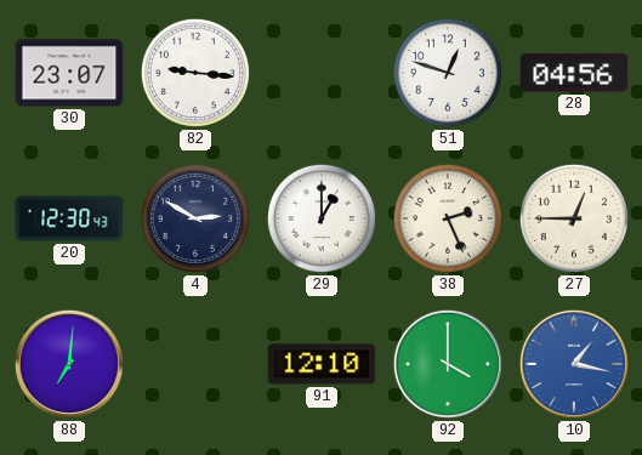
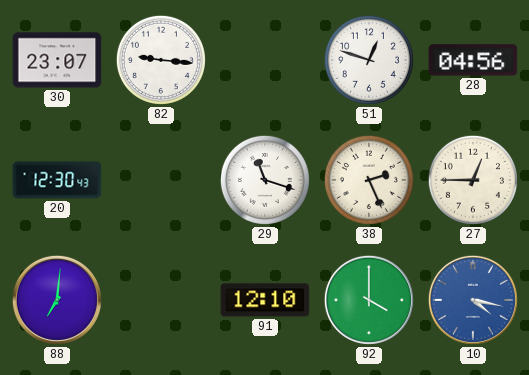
4: 2:50 -> none (195, 218)
29: 1:00 -> 11:18 (265, 180)
10: 1:17 -> 4:17 (473, 300)
